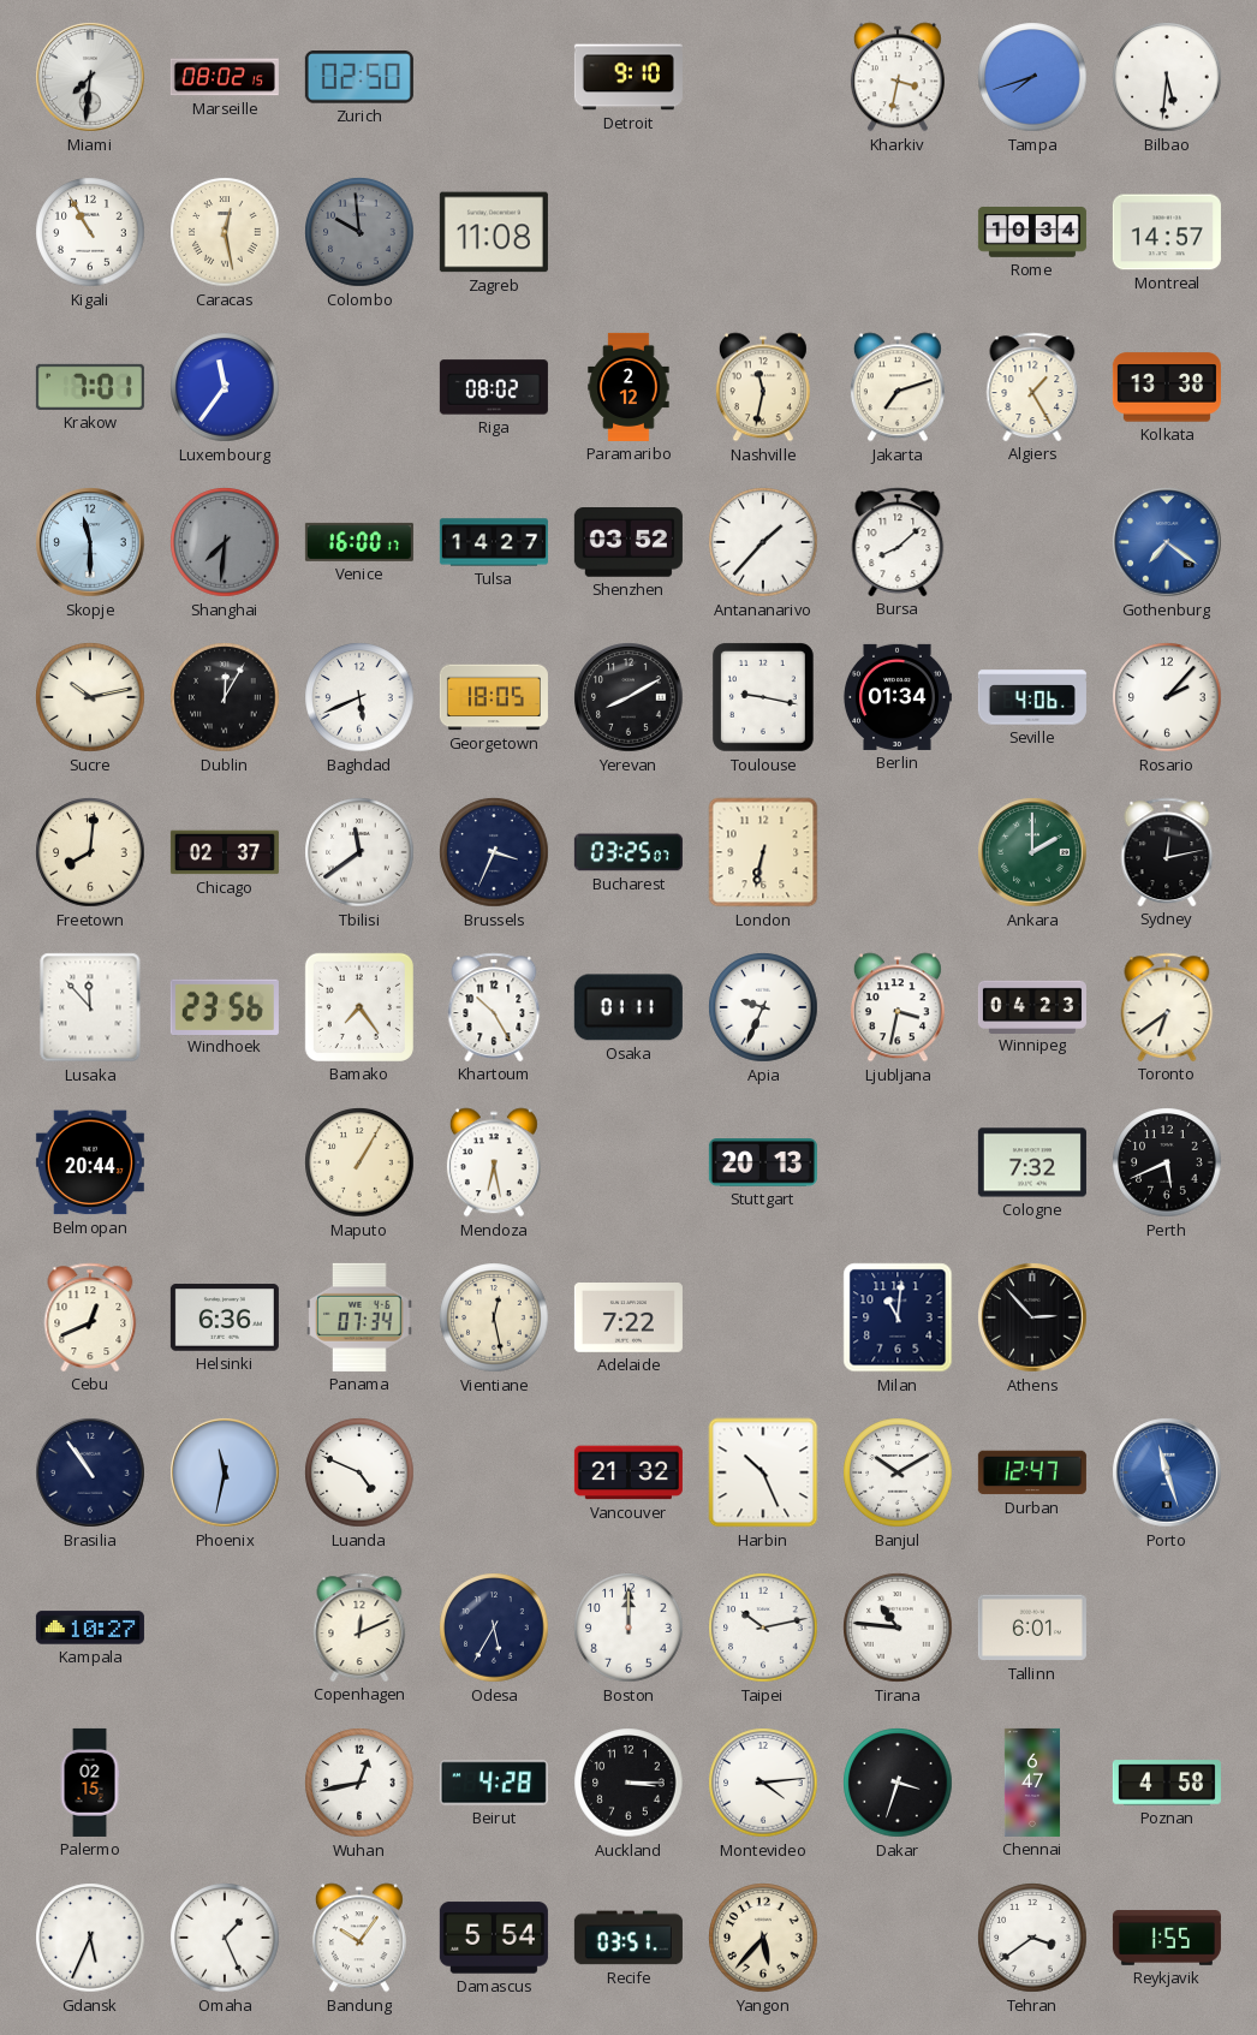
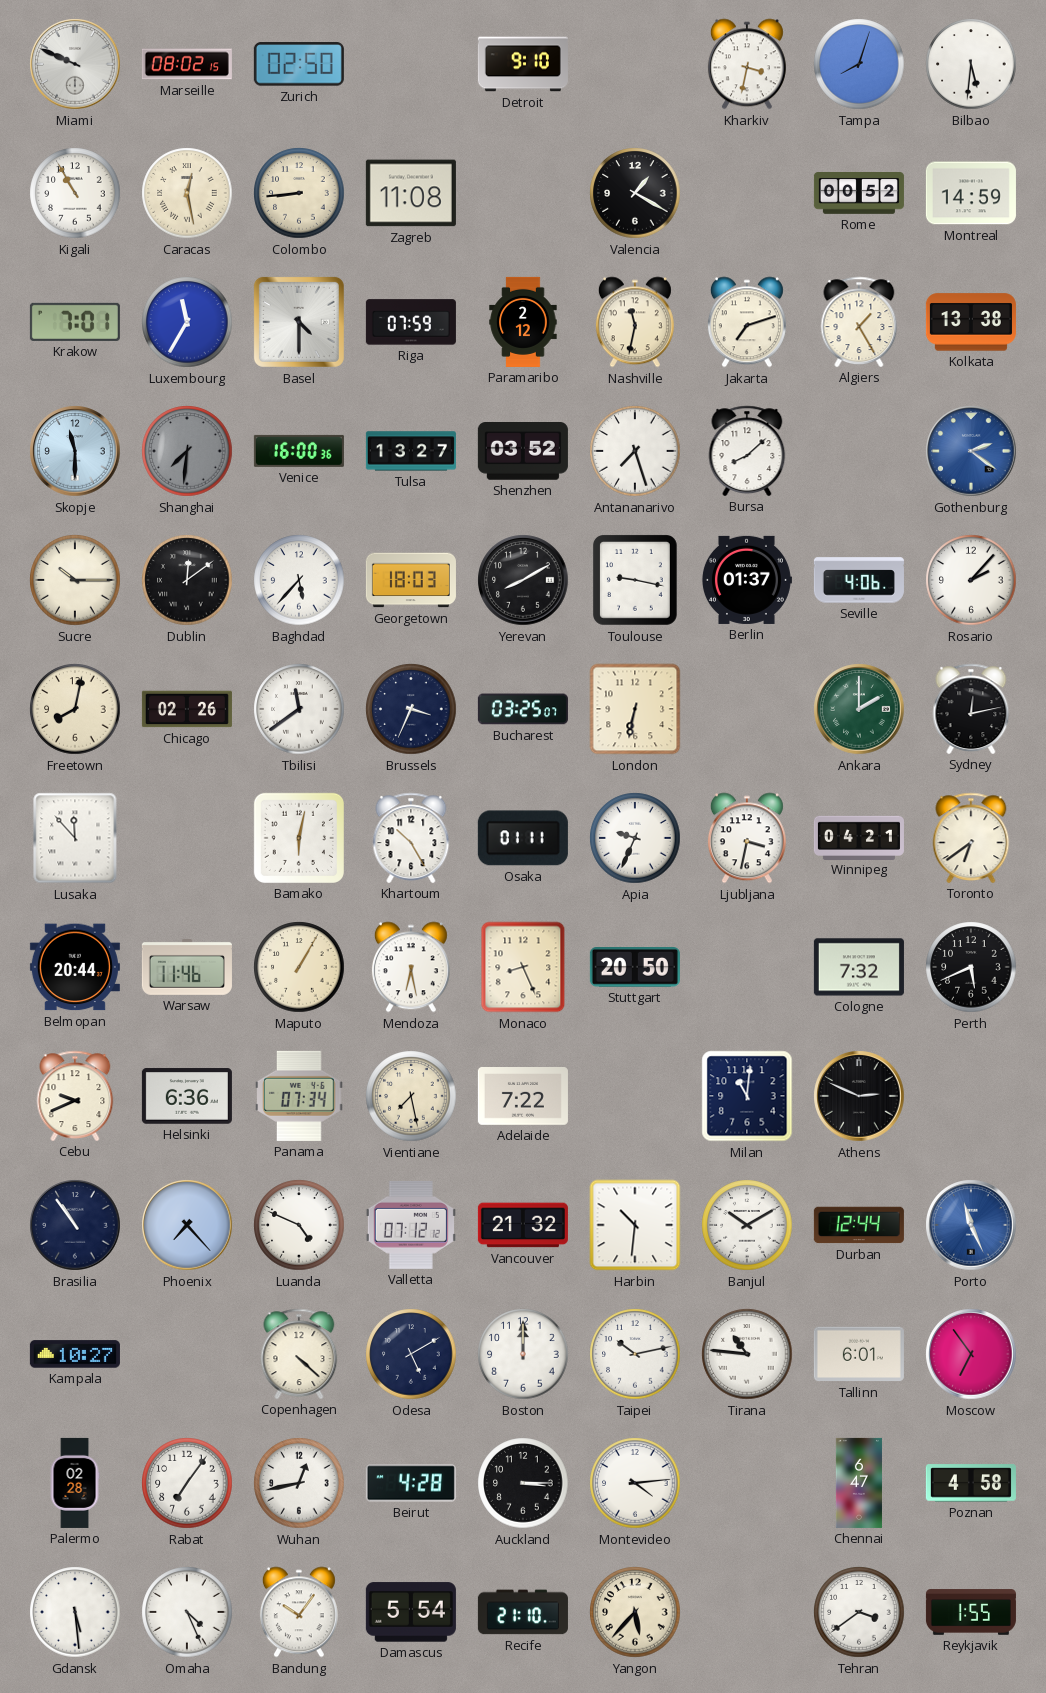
Miami: 7:31 -> 9:49 (75, 64)
Tampa: 7:42 -> 8:03 (859, 64)
Colombo: 9:59 -> 8:44 (299, 193)
Colombo dial: grey -> cream (299, 193)
Valencia: none -> 1:20 (635, 193)
Rome: 10:34 -> 00:52 (859, 194)
Montreal: 14:57 -> 14:59 (971, 193)
Luxembourg: 11:36 -> 11:35 (187, 322)
Basel: none -> 4:30 (299, 322)
Riga: 08:02 -> 07:59 (411, 322)
Venice: 16:00:17 -> 16:00:36 (299, 451)
Tulsa: 14:27 -> 13:27 (411, 451)
Antananarivo: 1:37 -> 7:27 (635, 451)
Gothenburg: 7:21 -> 2:21 (971, 451)
Sucre: 10:13 -> 10:15 (75, 580)
Dublin: 12:05 -> 12:09 (187, 580)
Baghdad: 5:41 -> 5:37 (299, 580)
Georgetown: 18:05 -> 18:03 (411, 580)
Berlin: 01:34 -> 01:37 (746, 580)
Freetown: 8:01 -> 8:02 (75, 709)
Chicago: 02:37 -> 02:26 (187, 709)
Windhoek: 23:56 -> none (225, 1006)
Bamako: 7:24 -> 6:02 (299, 838)
Winnipeg: 04:23 -> 04:21 (859, 837)
Warsaw: none -> 11:46 (187, 968)
Monaco: none -> 8:26 (523, 967)
Stuttgart: 20:13 -> 20:50 (635, 968)
Cebu: 12:41 -> 9:41 (75, 1096)
Vientiane: 12:28 -> 7:28 (411, 1096)
Athens: 2:53 -> 2:49 (859, 1096)
Phoenix: 11:32 -> 7:23 (187, 1225)
Valletta: none -> 07:12 (411, 1225)
Harbin: 10:26 -> 10:31 (635, 1225)
Durban: 12:47 -> 12:44 (859, 1225)
Porto: 11:27 -> 11:26 (971, 1225)
Copenhagen: 12:11 -> 4:22 (299, 1354)
Odesa: 5:35 -> 5:10 (411, 1354)
Moscow: none -> 6:54 (971, 1354)
Palermo: 02:15 -> 02:28 (75, 1483)
Rabat: none -> 7:06 (187, 1483)
Dakar: 3:33 -> none (898, 1783)
Gdansk: 5:34 -> 5:29 (75, 1612)
Omaha: 1:26 -> 4:26 (187, 1612)
Recife: 03:51 -> 21:10 (523, 1612)
